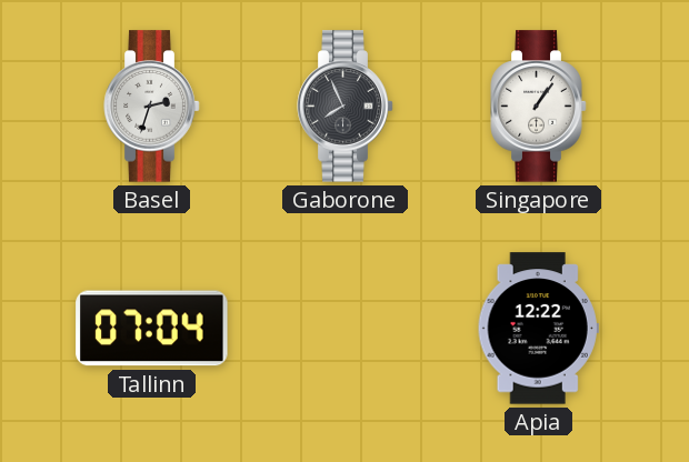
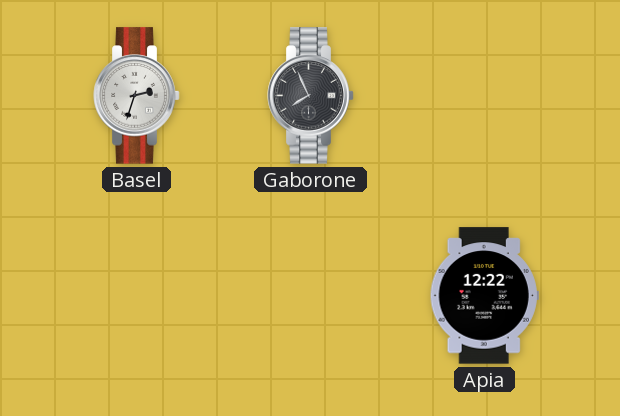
Singapore: 1:06 -> none (539, 107)
Tallinn: 07:04 -> none (152, 329)
